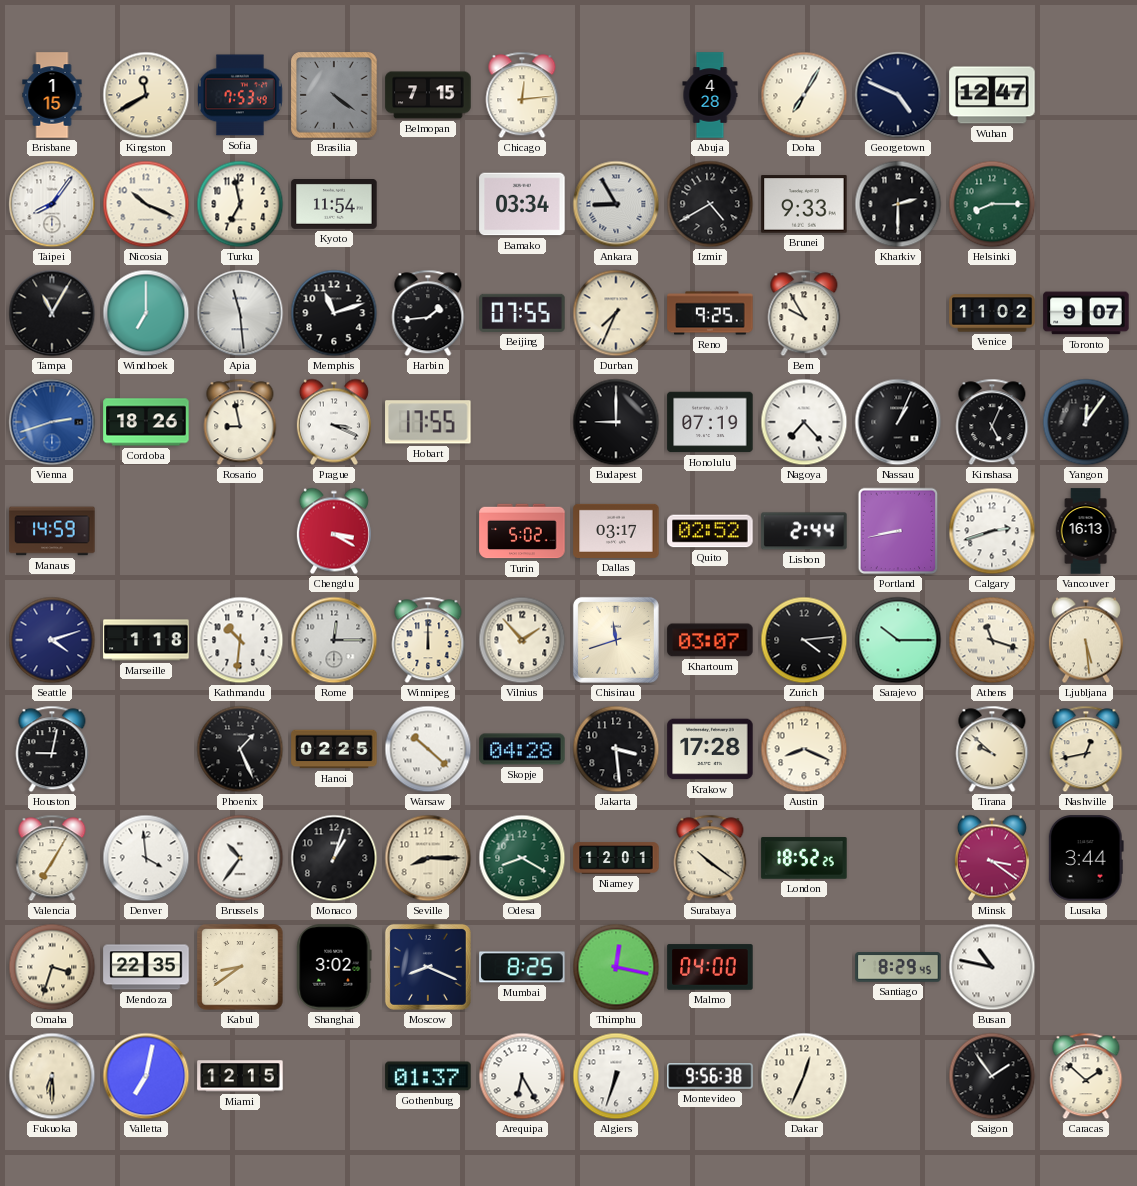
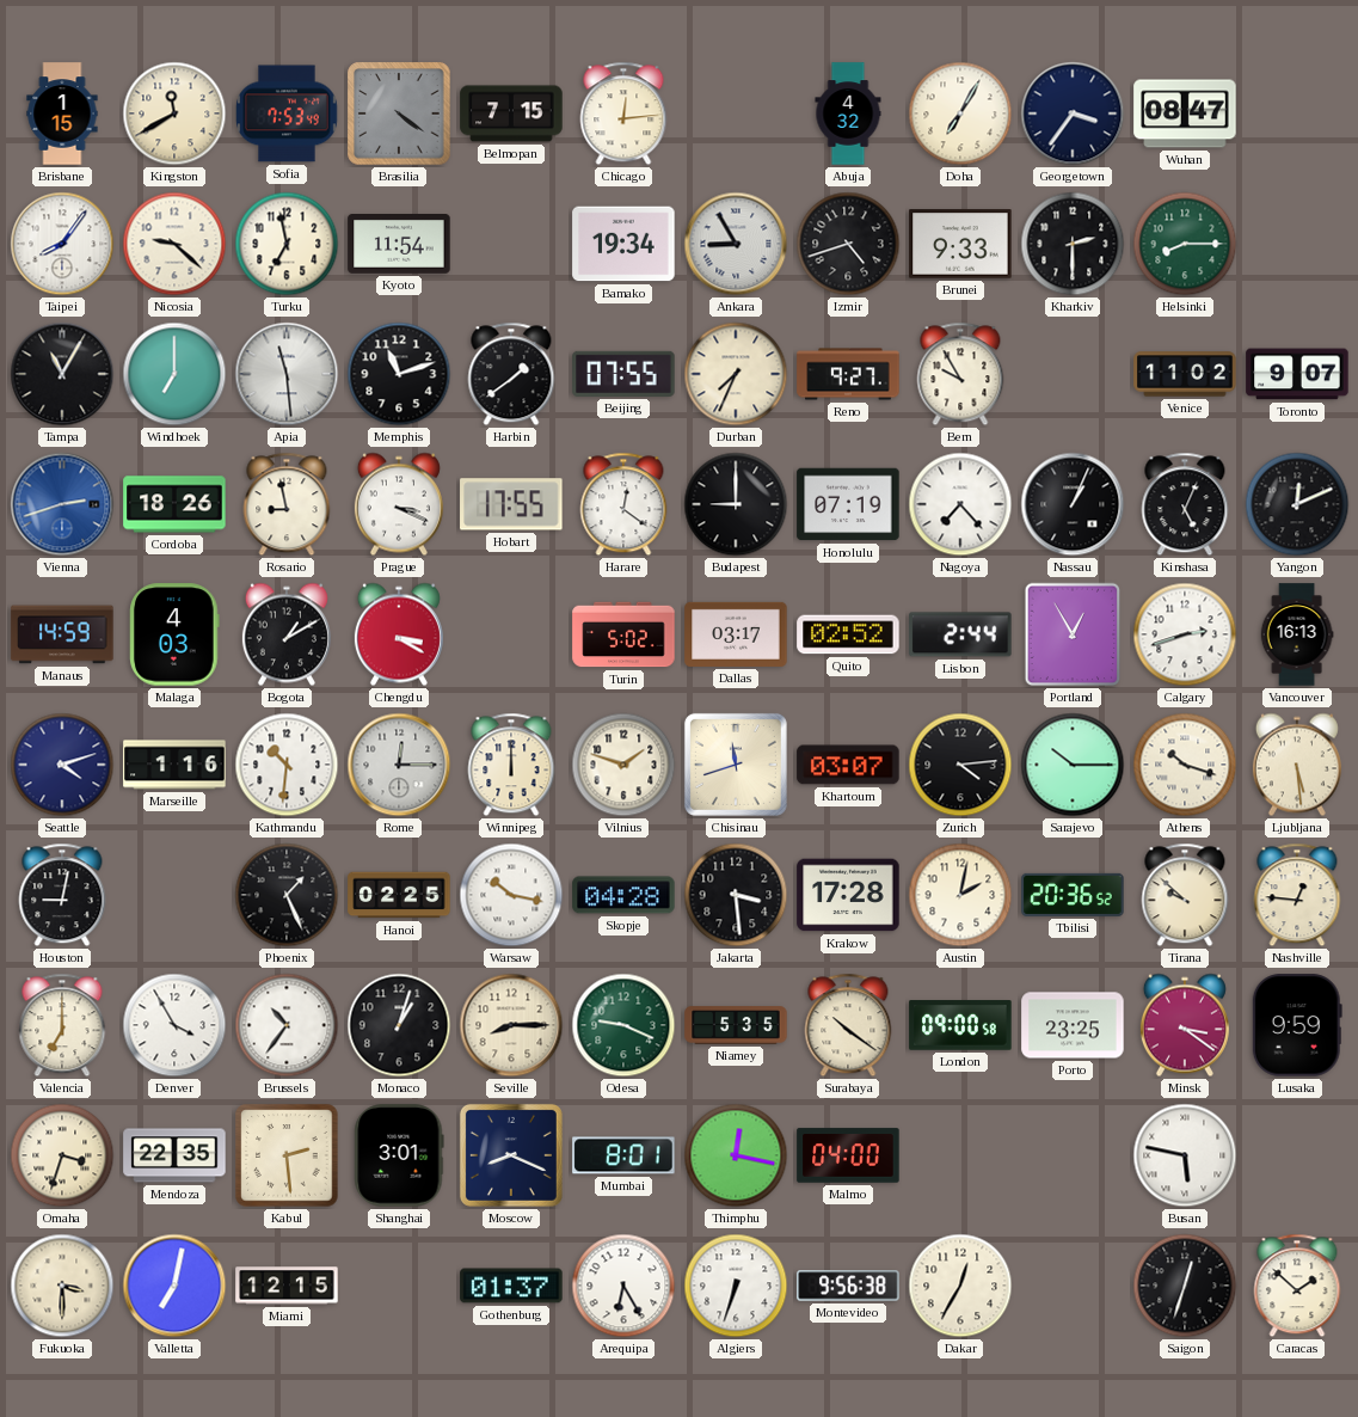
Abuja: 4:28 -> 4:32 (848, 114)
Georgetown: 4:49 -> 3:36 (1073, 114)
Wuhan: 12:47 -> 08:47 (1185, 114)
Nicosia: 10:19 -> 9:22 (174, 244)
Bamako: 03:34 -> 19:34 (623, 244)
Izmir: 4:40 -> 4:42 (848, 244)
Harbin: 1:44 -> 1:39 (511, 374)
Reno: 9:25 -> 9:27 (848, 374)
Harare: none -> 12:21 (623, 504)
Yangon: 12:06 -> 12:11 (1297, 504)
Malaga: none -> 4:03 (174, 634)
Bogota: none -> 1:10 (287, 634)
Portland: 8:43 -> 12:55 (1073, 634)
Marseille: 1:18 -> 1:16 (174, 765)
Vilnius: 1:53 -> 1:48 (623, 765)
Athens: 11:18 -> 10:18 (1185, 765)
Warsaw: 10:22 -> 10:17 (511, 895)
Austin: 8:19 -> 2:02 (960, 895)
Tbilisi: none -> 20:36 (1073, 895)
Nashville: 12:43 -> 12:46 (1297, 895)
Valencia: 7:05 -> 7:00 (62, 1025)
Denver: 3:59 -> 3:55 (174, 1025)
Odesa: 8:20 -> 9:19 (623, 1025)
Niamey: 12:01 -> 5:35 (736, 1025)
London: 18:52 -> 09:00 (960, 1025)
Porto: none -> 23:25 (1073, 1025)
Lusaka: 3:44 -> 9:59 (1297, 1025)
Kabul: 8:39 -> 2:29 (287, 1155)
Shanghai: 3:02 -> 3:01 (399, 1155)
Mumbai: 8:25 -> 8:01 (623, 1155)
Santiago: 8:29 -> none (898, 967)
Busan: 10:47 -> 5:47 (1185, 1155)
Fukuoka: 6:30 -> 3:30 (62, 1286)
Dakar: 12:34 -> 12:35 (960, 1286)
Saigon: 1:54 -> 12:33 (1185, 1286)
